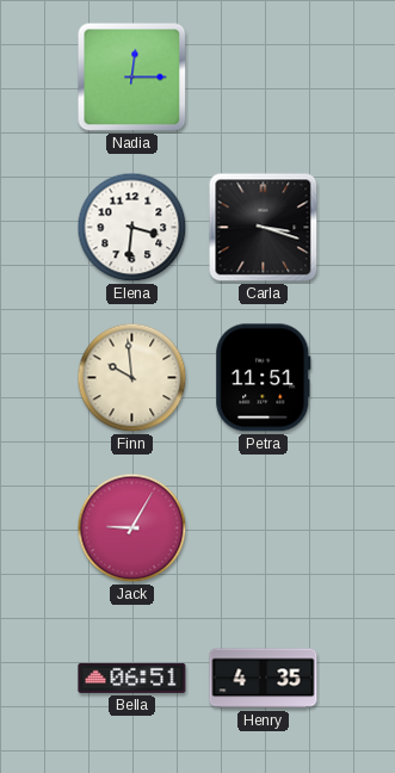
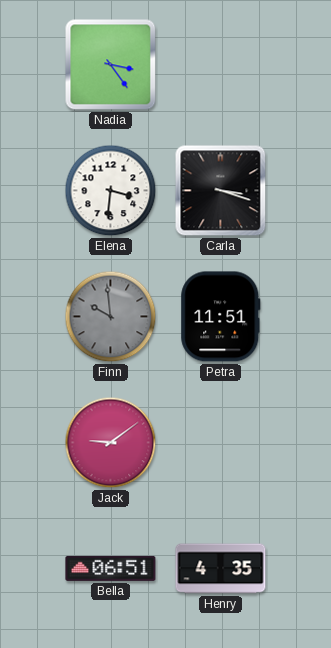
Nadia: 12:15 -> 3:24 (111, 65)
Finn dial: cream -> grey (111, 317)
Jack: 9:05 -> 9:09 (111, 443)
